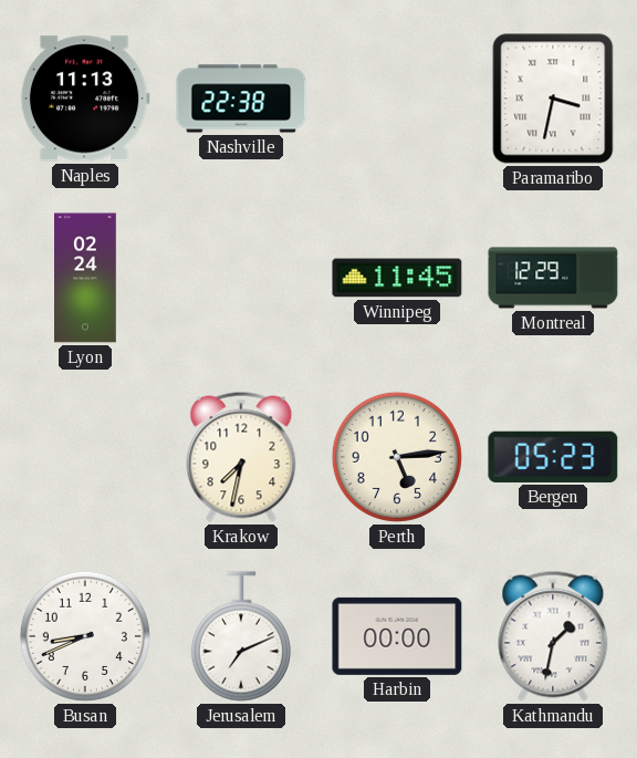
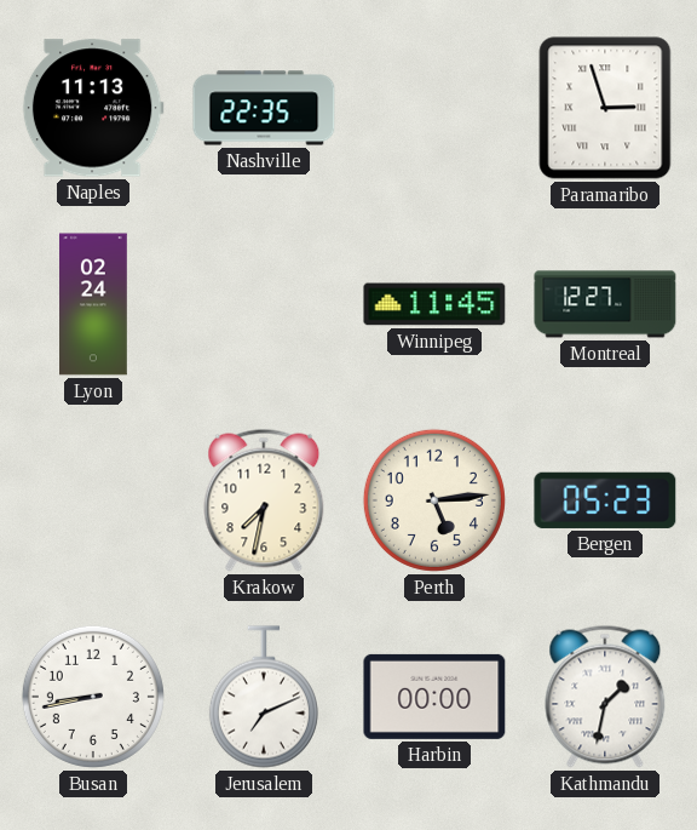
Nashville: 22:38 -> 22:35 (264, 108)
Paramaribo: 3:32 -> 2:57 (605, 108)
Montreal: 12:29 -> 12:27 (605, 304)
Busan: 8:41 -> 8:43 (93, 697)
